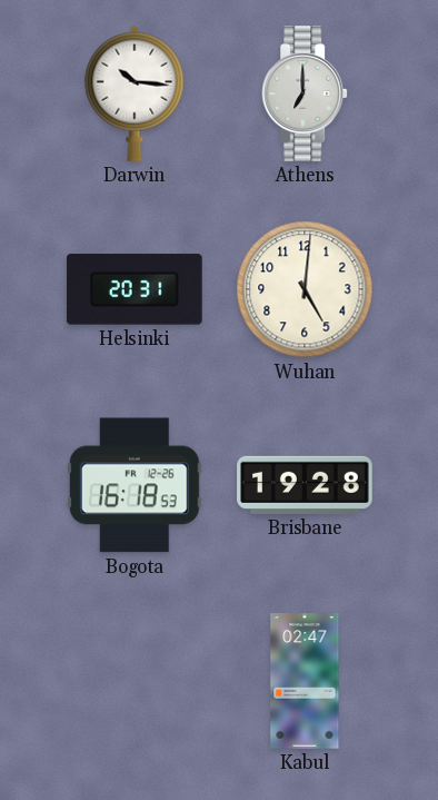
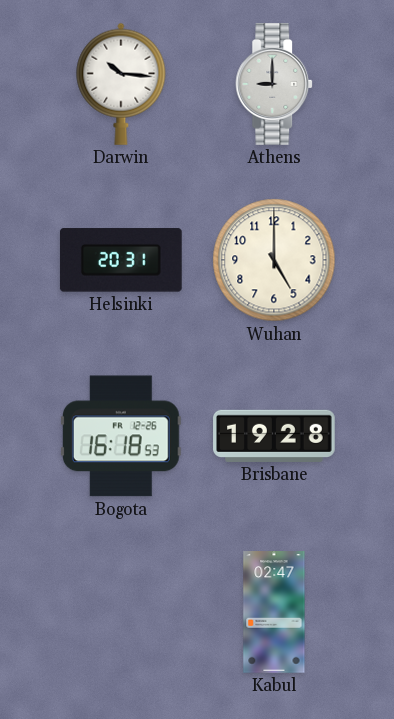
Athens: 7:00 -> 9:00 (275, 84)
Wuhan: 5:01 -> 5:00 (274, 260)
